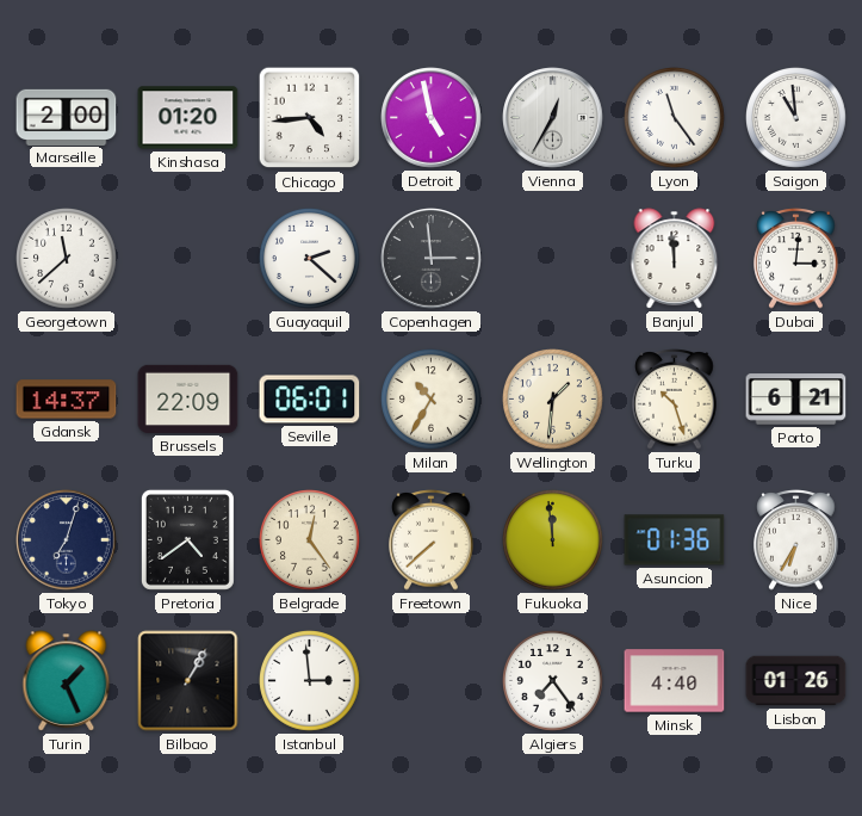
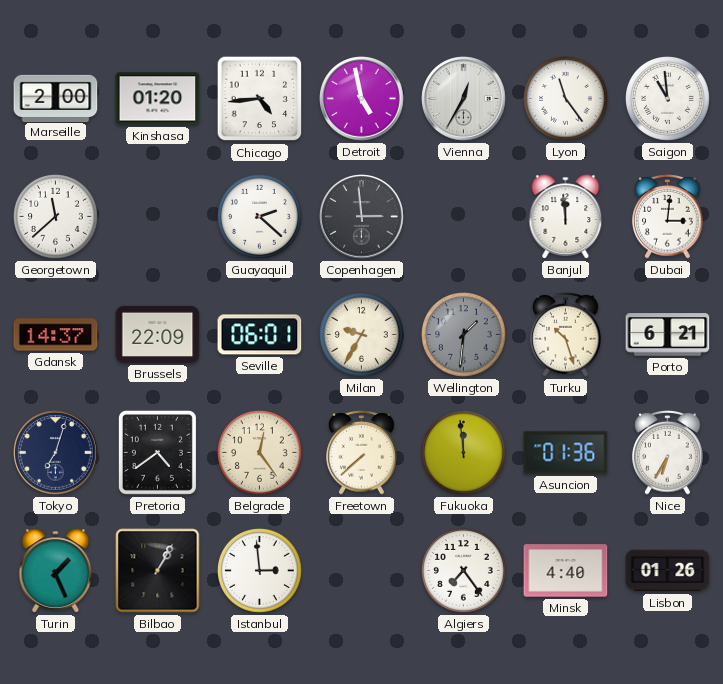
Milan: 10:35 -> 9:35 (362, 335)
Wellington dial: cream -> grey (464, 335)
